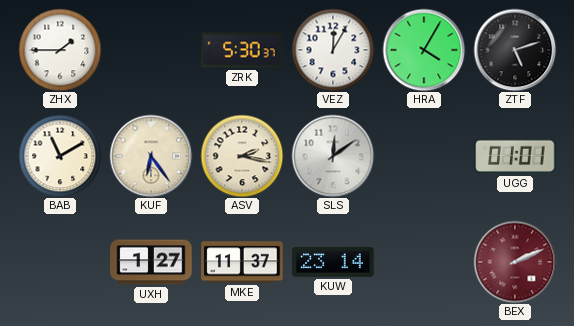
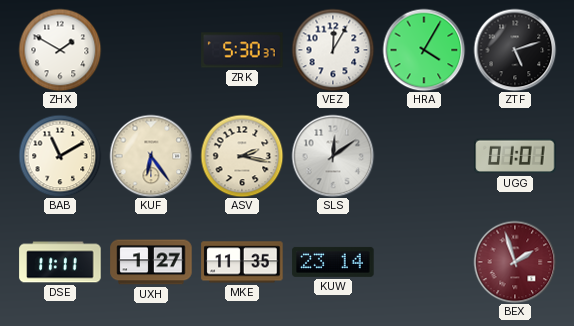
ZHX: 1:45 -> 1:50 (60, 50)
DSE: none -> 11:11 (60, 262)
MKE: 11:37 -> 11:35 (242, 262)
BEX: 2:11 -> 1:57 (515, 262)
